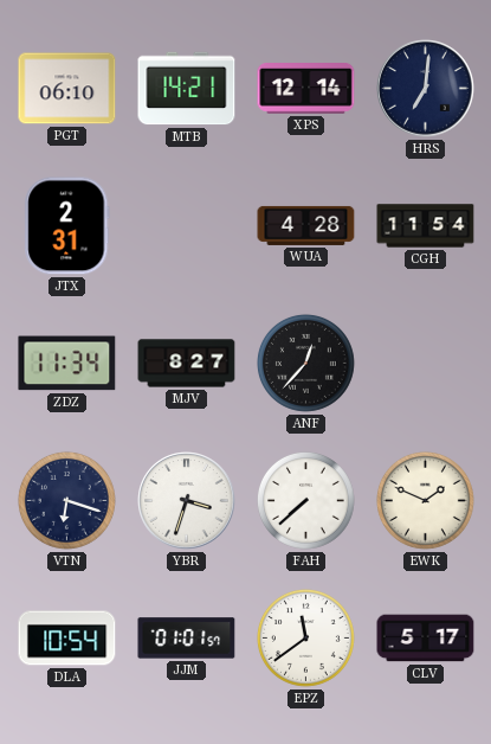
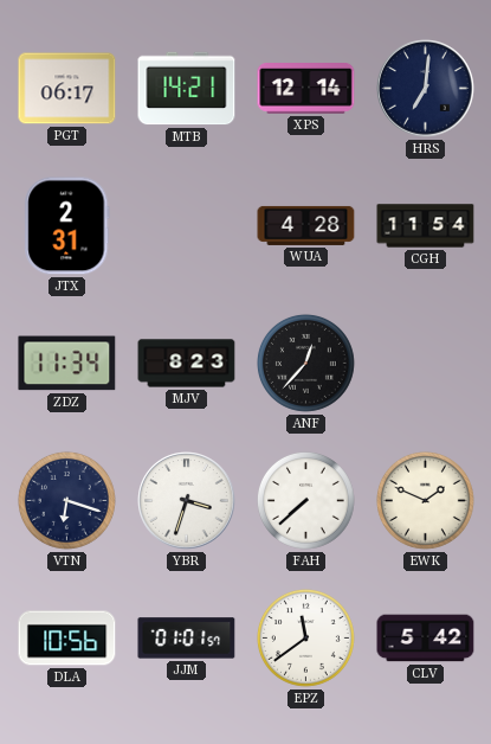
PGT: 06:10 -> 06:17 (67, 89)
MJV: 8:27 -> 8:23 (187, 364)
DLA: 10:54 -> 10:56 (67, 639)
CLV: 5:17 -> 5:42 (426, 639)
